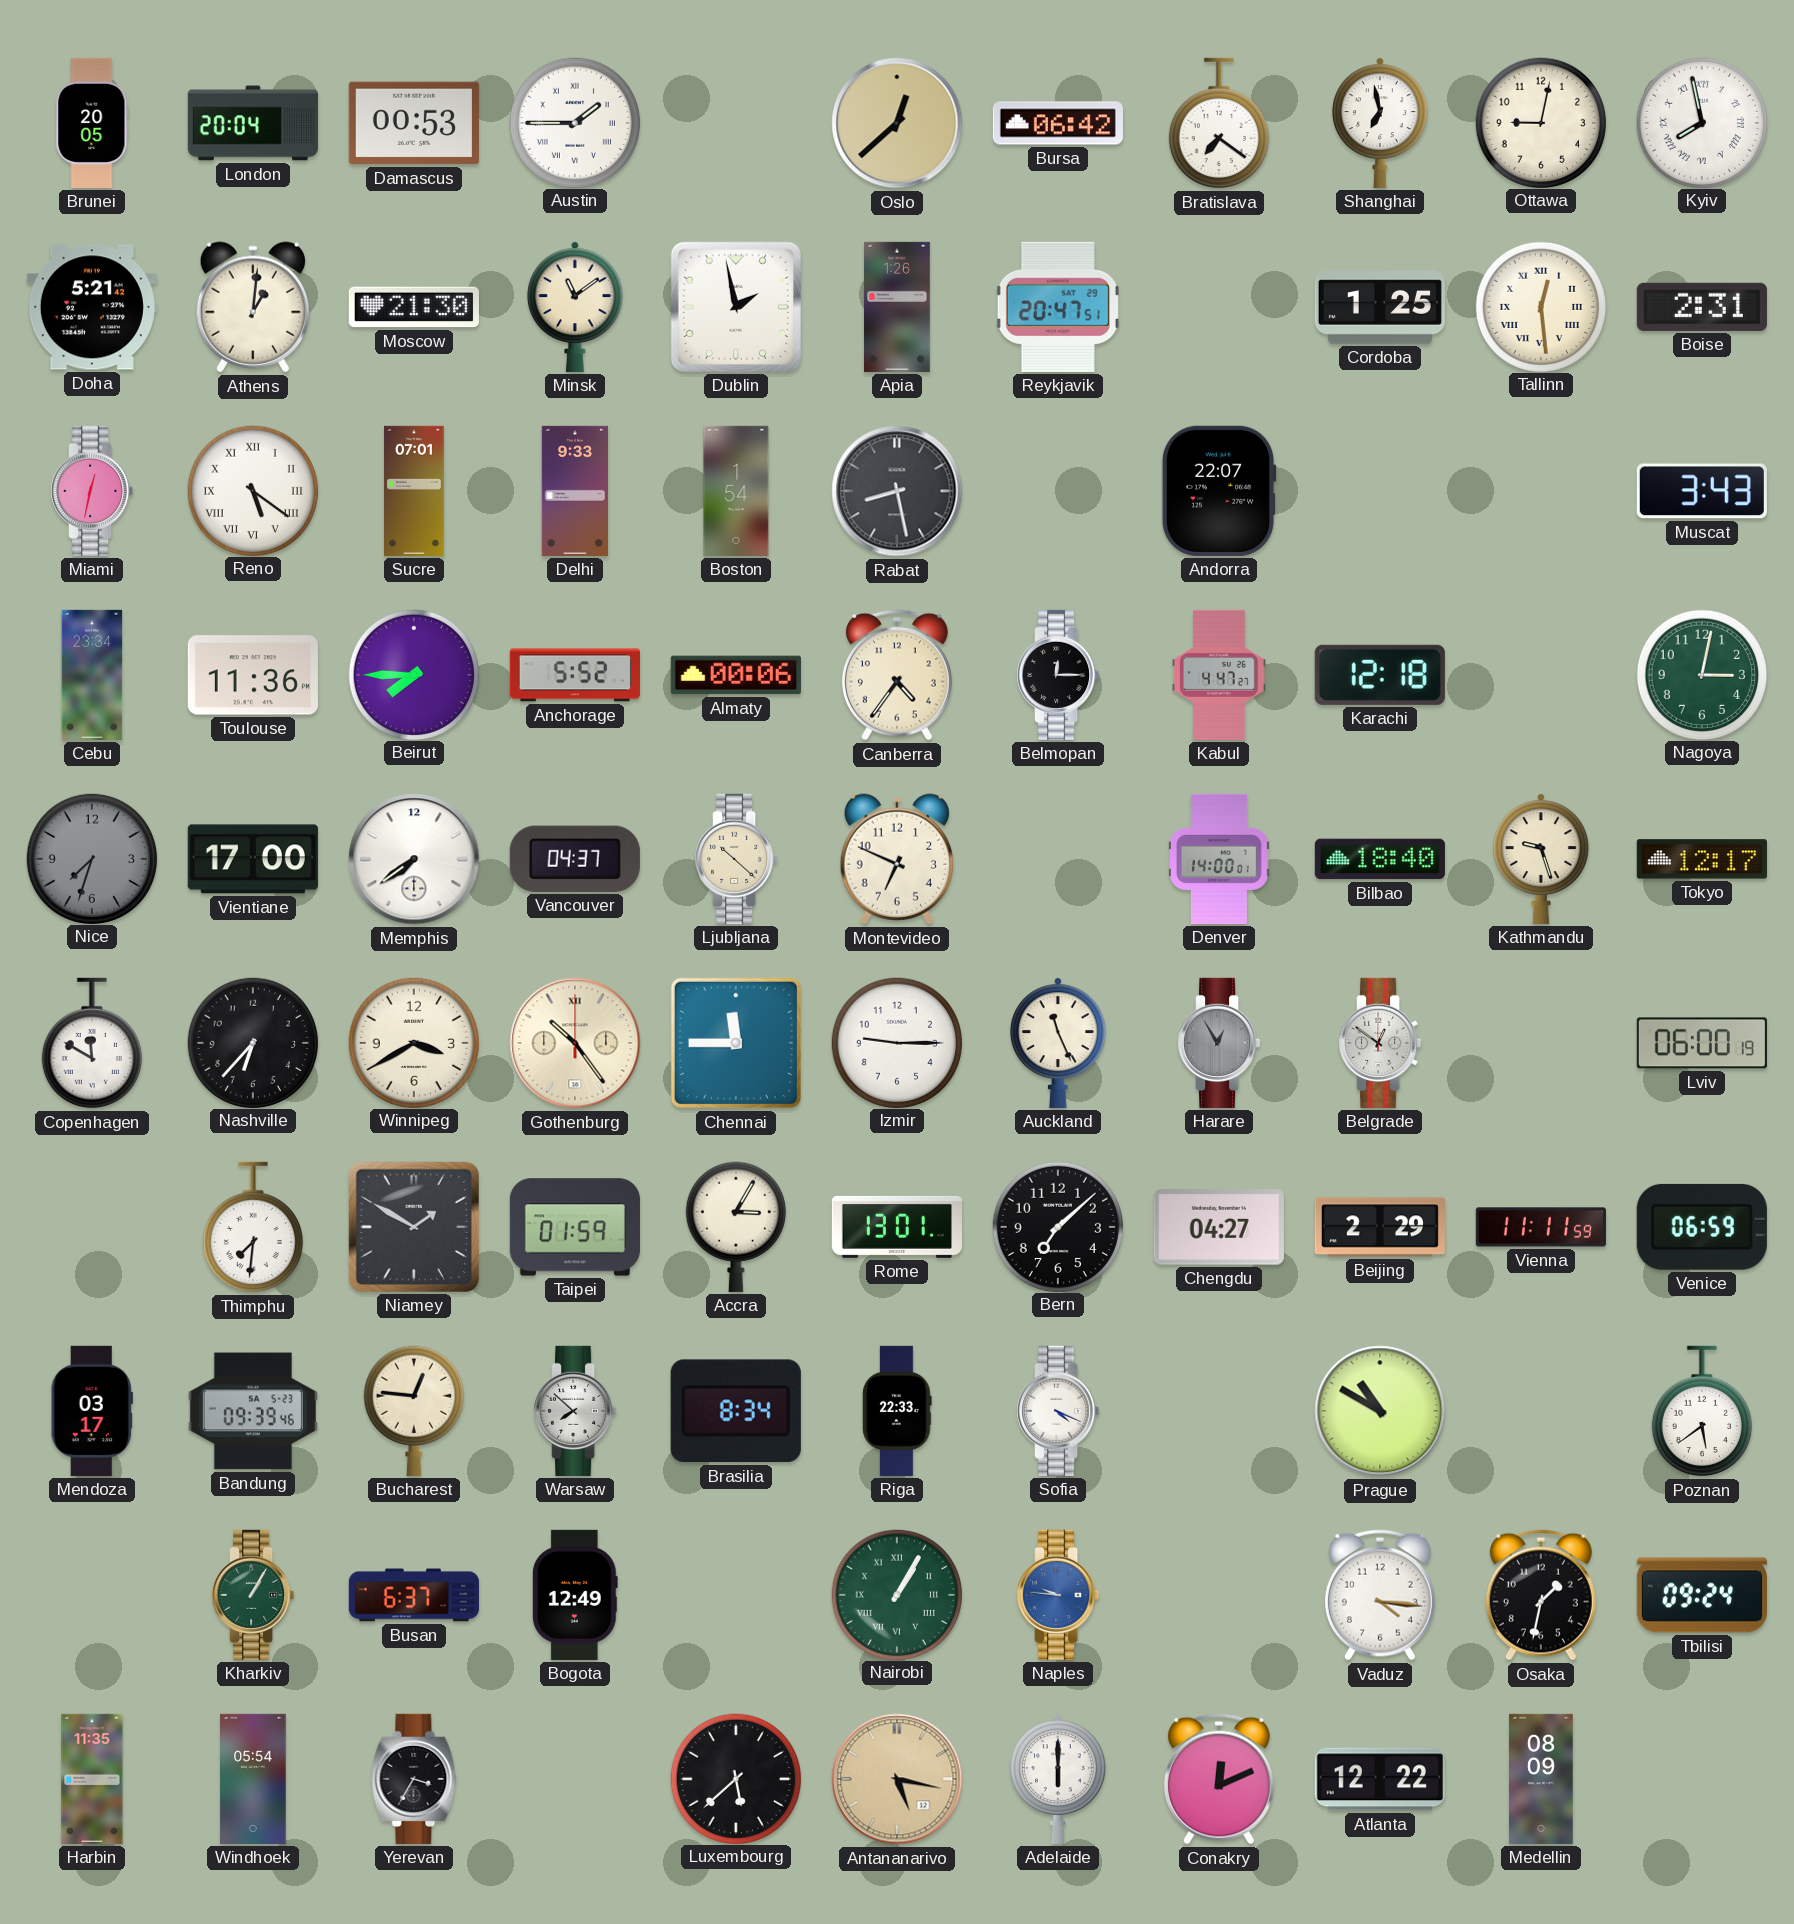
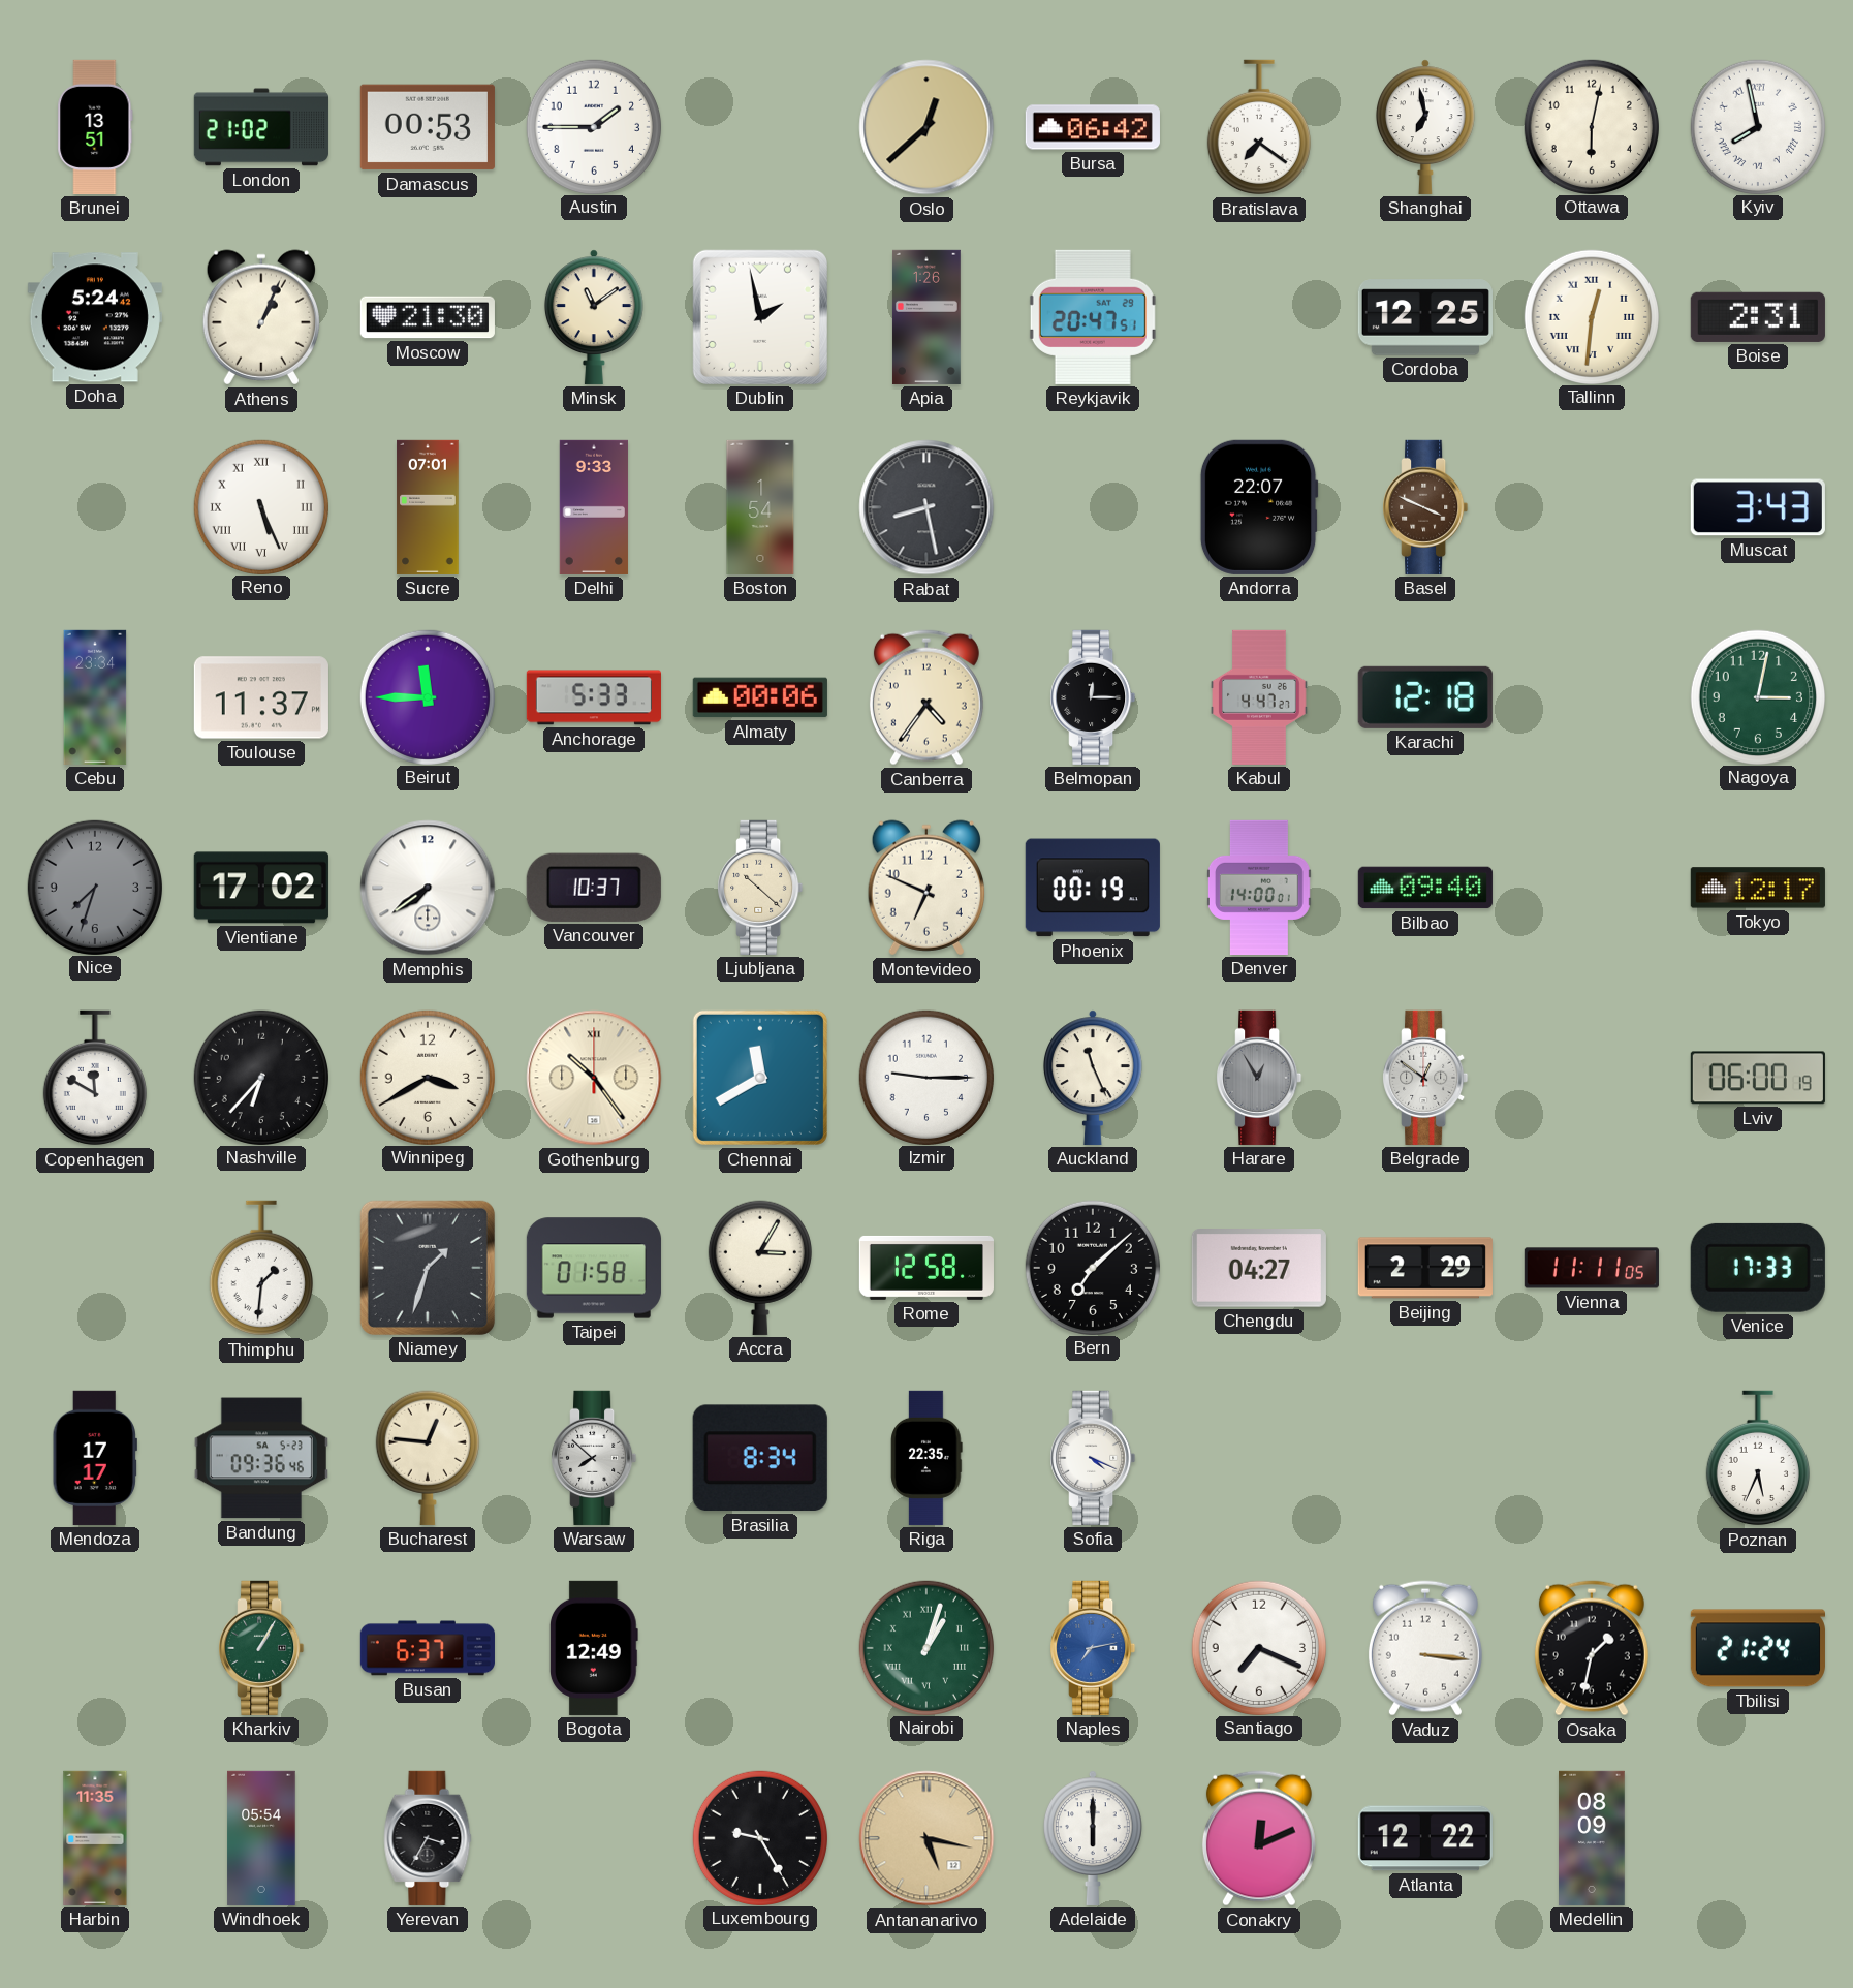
Brunei: 20:05 -> 13:51 (95, 127)
London: 20:04 -> 21:02 (261, 127)
Austin numerals: Roman -> Arabic (593, 126)
Ottawa: 9:02 -> 6:02 (1591, 126)
Doha: 5:21 -> 5:24 (95, 317)
Athens: 1:01 -> 1:04 (261, 317)
Cordoba: 1:25 -> 12:25 (1425, 317)
Tallinn: 12:29 -> 12:31 (1591, 316)
Miami: 12:32 -> none (92, 491)
Reno: 5:21 -> 5:26 (260, 506)
Basel: none -> 3:49 (1425, 507)
Toulouse: 11:36 -> 11:37 (261, 697)
Beirut: 7:45 -> 11:45 (427, 696)
Anchorage: 5:52 -> 5:33 (594, 697)
Vientiane: 17:00 -> 17:02 (261, 888)
Vancouver: 04:37 -> 10:37 (594, 888)
Phoenix: none -> 00:19 (1093, 888)
Bilbao: 18:40 -> 09:40 (1425, 888)
Kathmandu: 9:27 -> none (1541, 859)
Chennai: 11:45 -> 11:40 (760, 1078)
Thimphu: 7:31 -> 1:31 (261, 1268)
Niamey: 1:50 -> 1:33 (428, 1268)
Taipei: 01:59 -> 01:58 (594, 1268)
Rome: 13:01 -> 12:58 (926, 1268)
Vienna: 11:11:59 -> 11:11:05 (1592, 1268)
Venice: 06:59 -> 17:33 (1758, 1268)
Mendoza: 03:17 -> 17:17 (95, 1458)
Bandung: 09:39 -> 09:36 (261, 1458)
Riga: 22:33 -> 22:35 (926, 1458)
Prague: 10:50 -> none (1380, 1411)
Poznan: 5:39 -> 5:34 (1758, 1458)
Nairobi: 1:05 -> 1:03 (925, 1647)
Naples: 9:46 -> 7:13 (1093, 1648)
Santiago: none -> 7:19 (1258, 1647)
Vaduz: 4:16 -> 3:16 (1425, 1648)
Tbilisi: 09:24 -> 21:24 (1758, 1648)
Luxembourg: 5:38 -> 9:25 (759, 1837)
